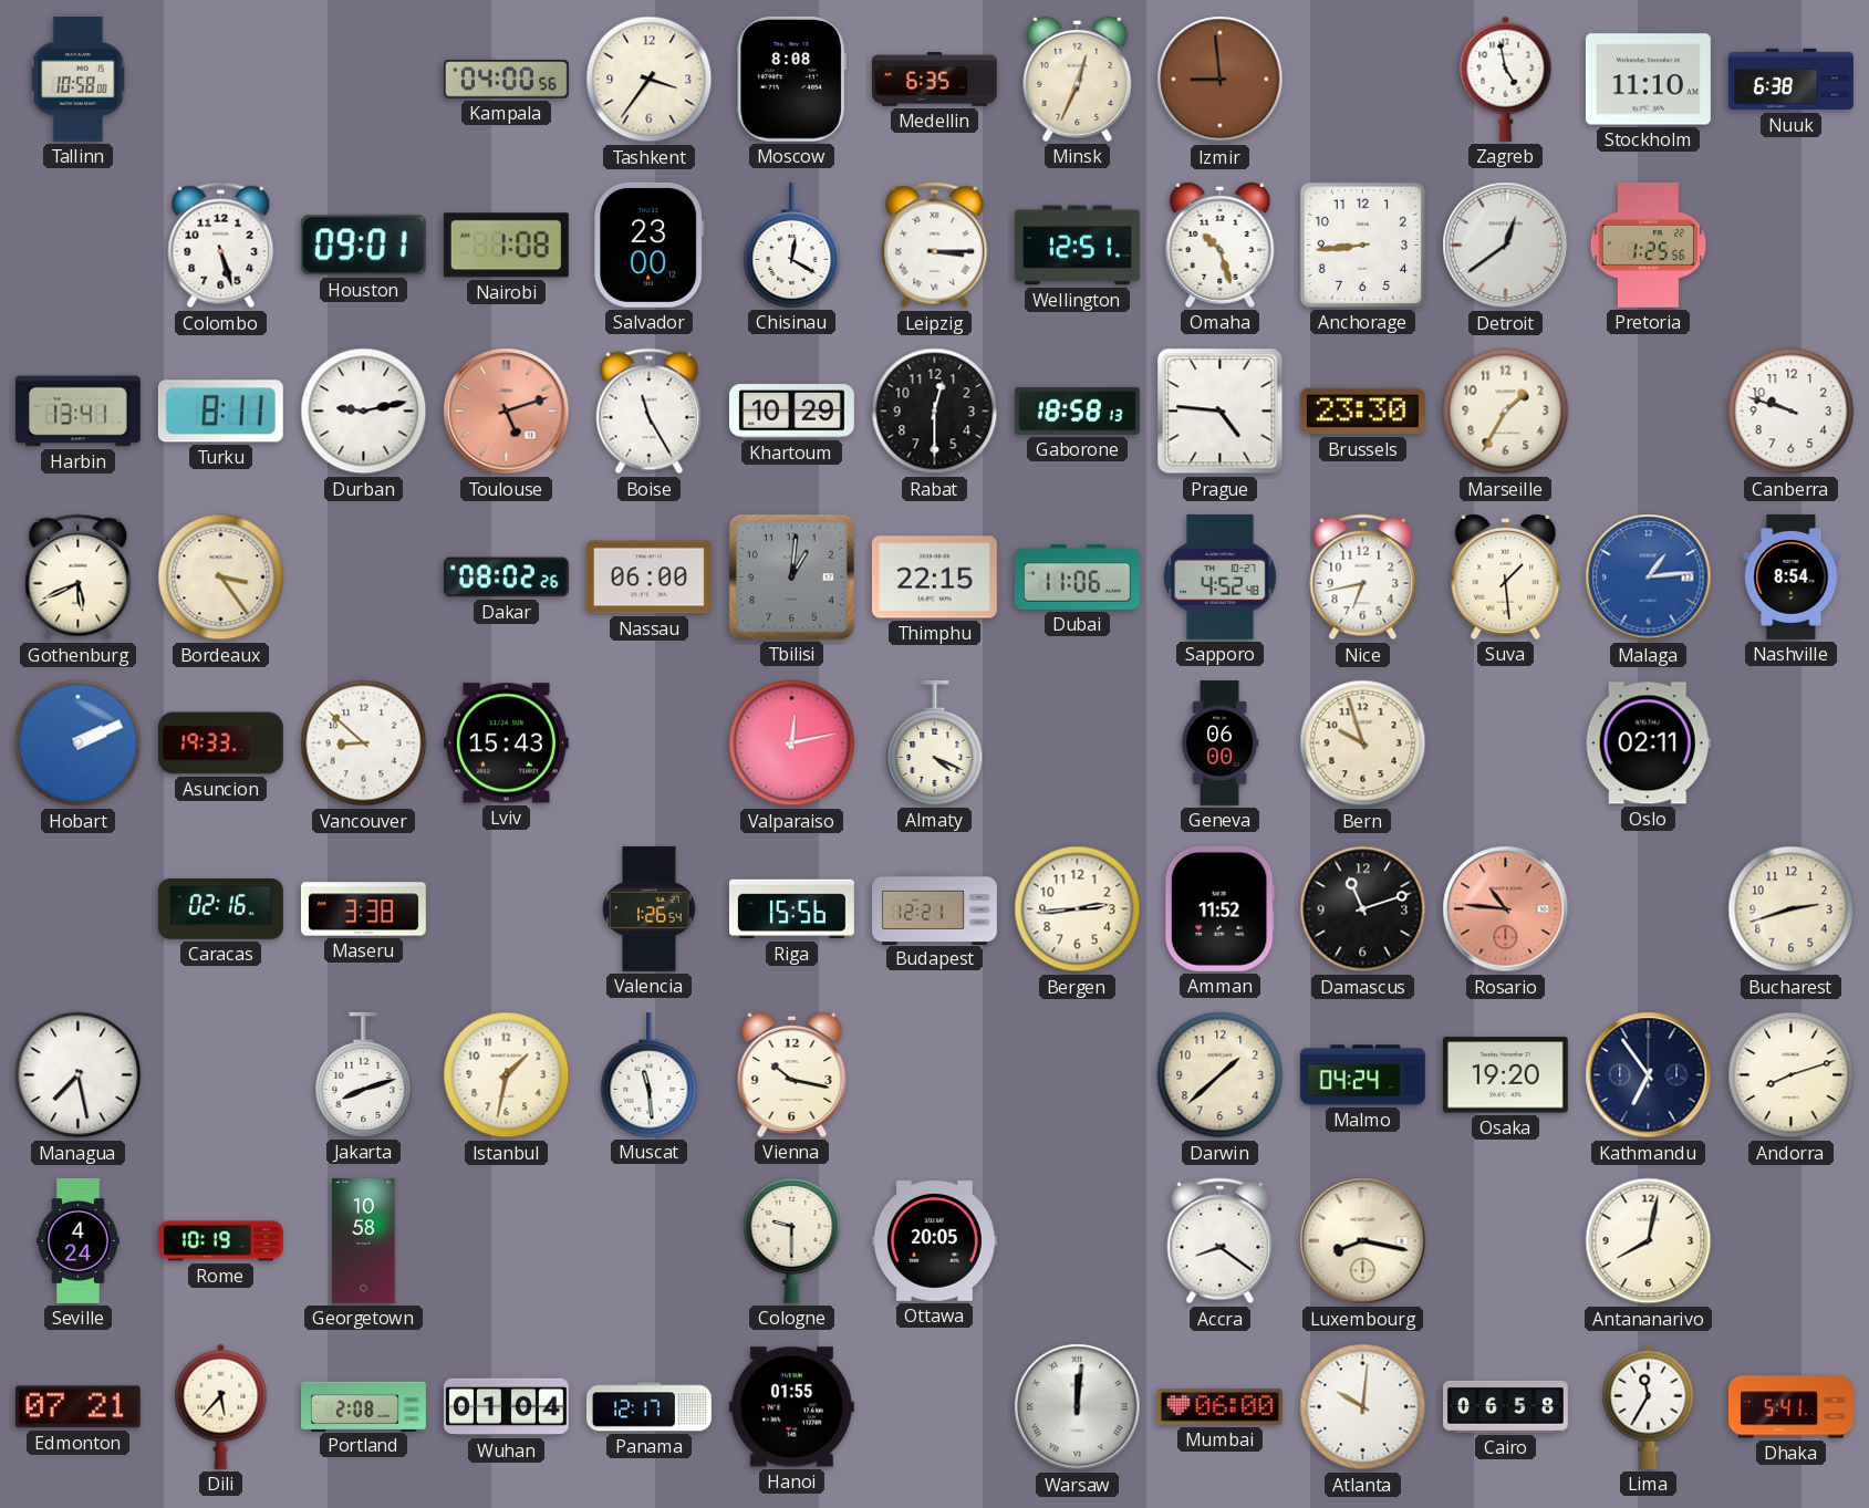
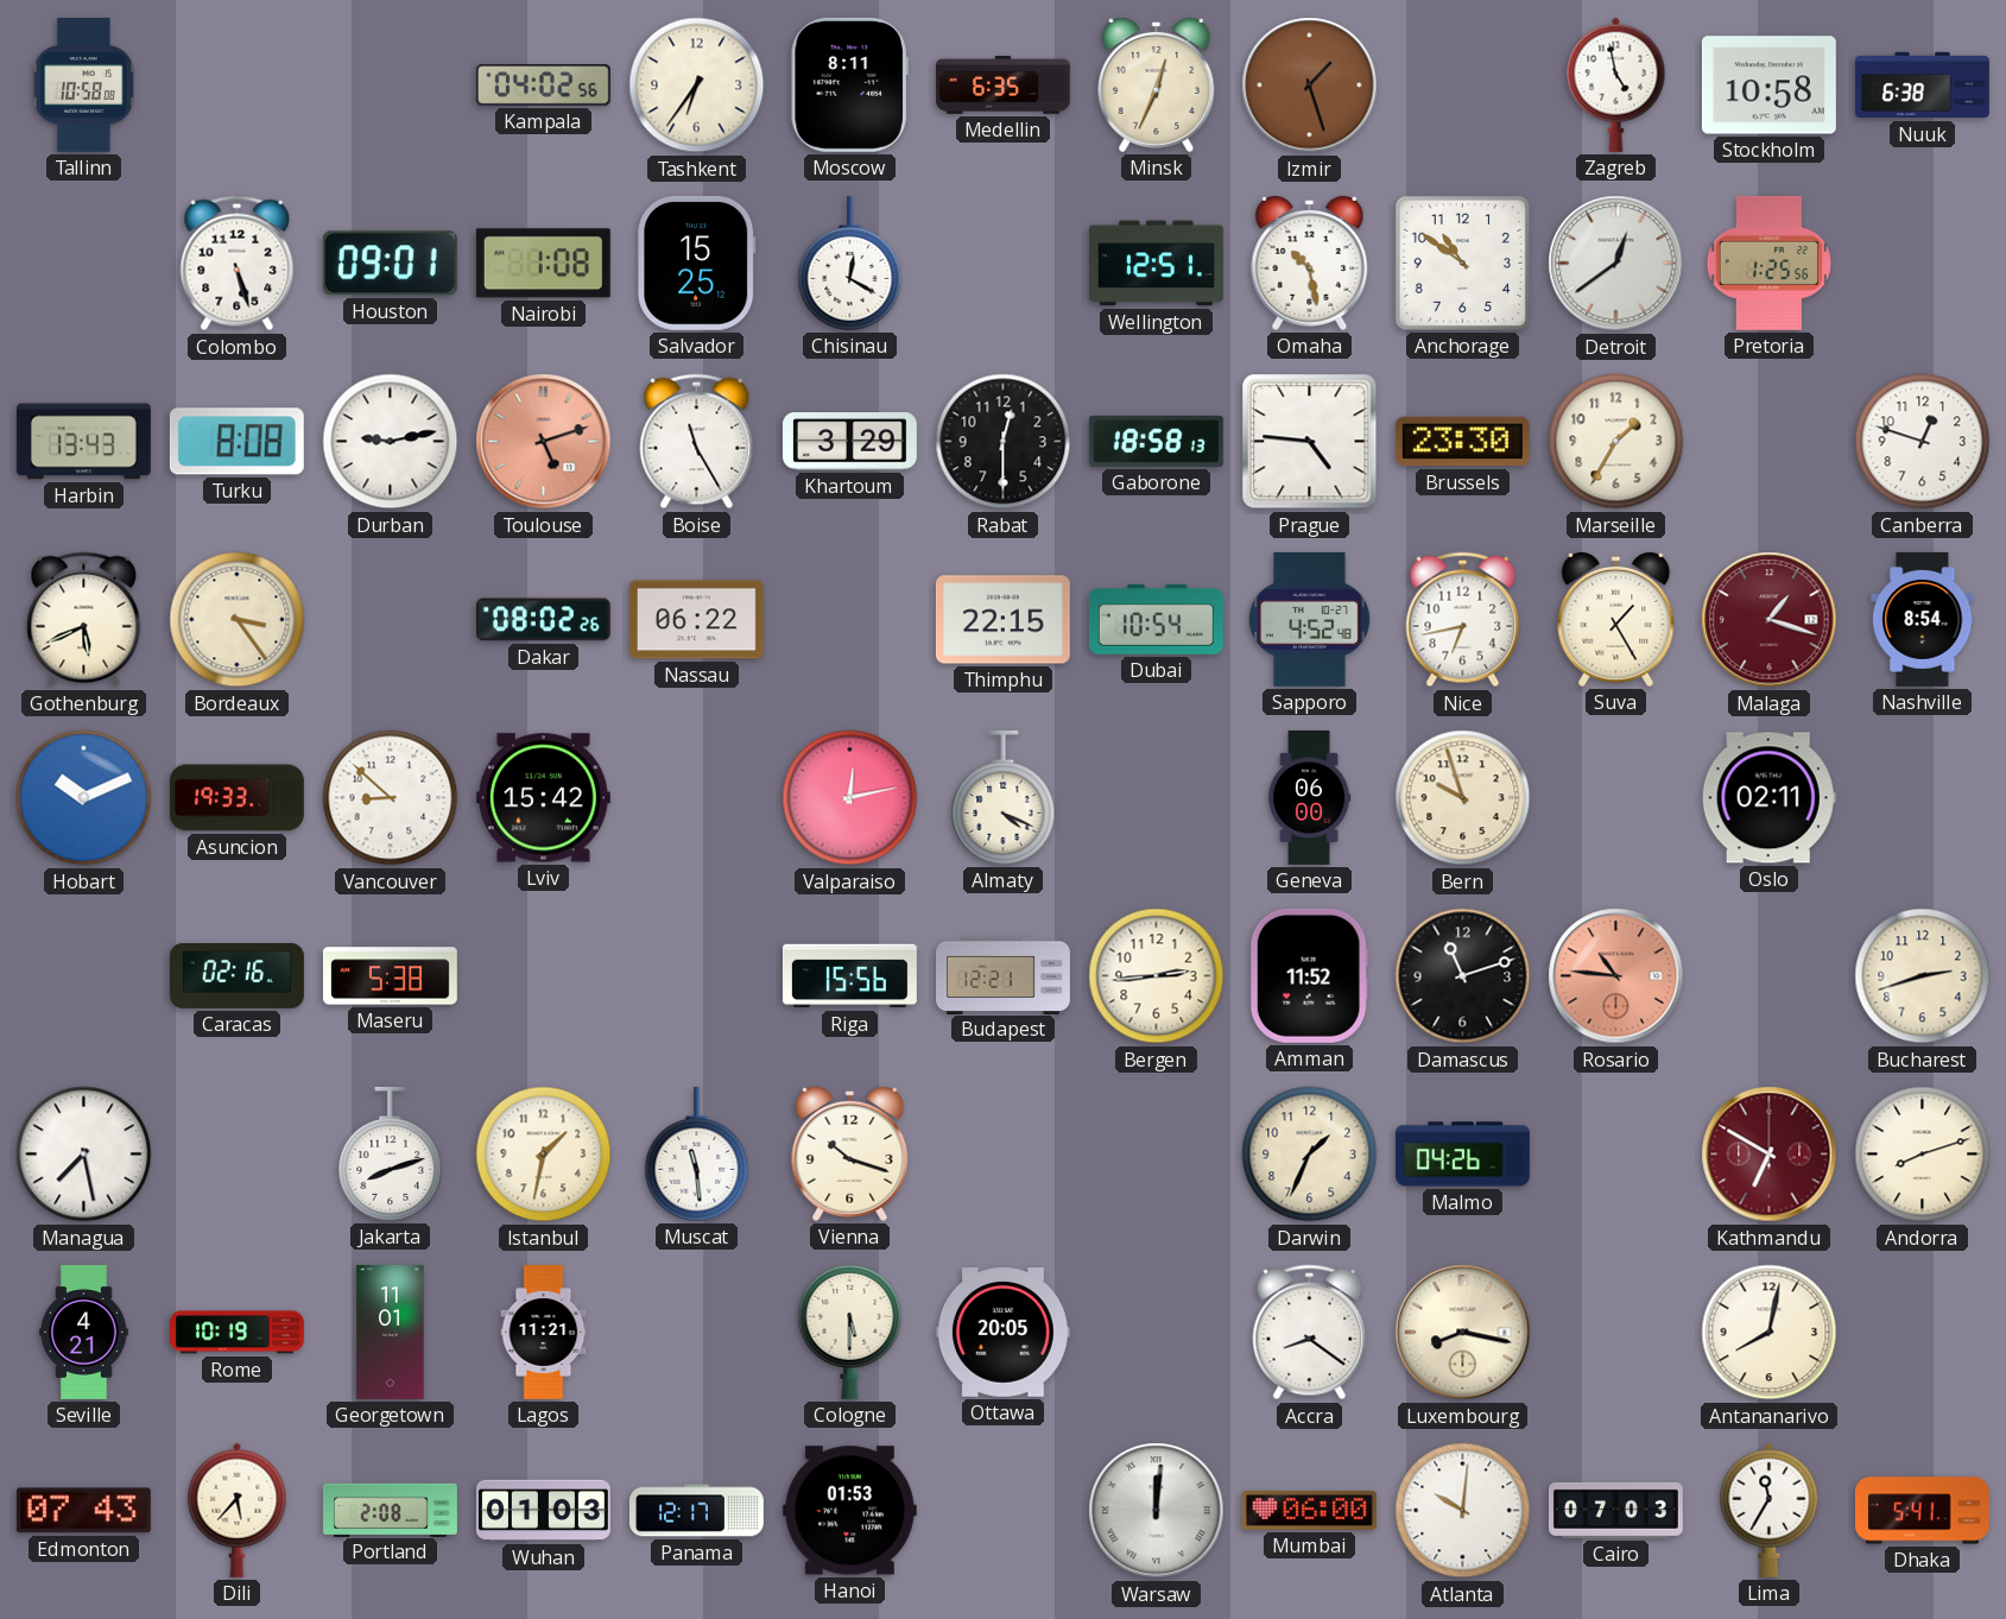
Kampala: 04:00 -> 04:02 (543, 86)
Tashkent: 3:36 -> 6:36 (697, 86)
Moscow: 8:08 -> 8:11 (849, 84)
Izmir: 8:59 -> 1:27 (1310, 86)
Stockholm: 11:10 -> 10:58 (1768, 86)
Salvador: 23:00 -> 15:25 (697, 263)
Leipzig: 3:15 -> none (935, 246)
Omaha: 10:27 -> 10:28 (1310, 263)
Anchorage: 8:44 -> 10:51 (1462, 263)
Harbin: 13:41 -> 13:43 (83, 442)
Turku: 8:11 -> 8:08 (236, 442)
Khartoum: 10:29 -> 3:29 (849, 442)
Canberra: 9:48 -> 12:48 (1923, 442)
Nassau: 06:00 -> 06:22 (696, 620)
Tbilisi: 1:01 -> none (791, 576)
Dubai: 11:06 -> 10:54 (1156, 619)
Suva: 1:29 -> 1:25 (1616, 619)
Malaga: 1:14 -> 1:18 (1770, 620)
Malaga dial: blue -> burgundy (1770, 620)
Hobart: 2:11 -> 10:11 (84, 798)
Lviv: 15:43 -> 15:42 (543, 798)
Maseru: 3:38 -> 5:38 (390, 976)
Valencia: 1:26 -> none (650, 908)
Vienna: 10:17 -> 10:18 (850, 1153)
Darwin: 1:38 -> 1:34 (1310, 1155)
Malmo: 04:24 -> 04:26 (1462, 1155)
Osaka: 19:20 -> none (1505, 1075)
Kathmandu: 6:54 -> 6:50 (1770, 1155)
Kathmandu dial: navy -> burgundy (1770, 1155)
Seville: 4:24 -> 4:21 (84, 1332)
Georgetown: 10:58 -> 11:01 (391, 1332)
Lagos: none -> 11:21 (544, 1333)
Cologne: 9:30 -> 5:30 (850, 1332)
Edmonton: 07:21 -> 07:43 (83, 1511)
Wuhan: 01:04 -> 01:03 (543, 1511)
Hanoi: 01:55 -> 01:53 (849, 1511)
Cairo: 06:58 -> 07:03 (1615, 1510)
